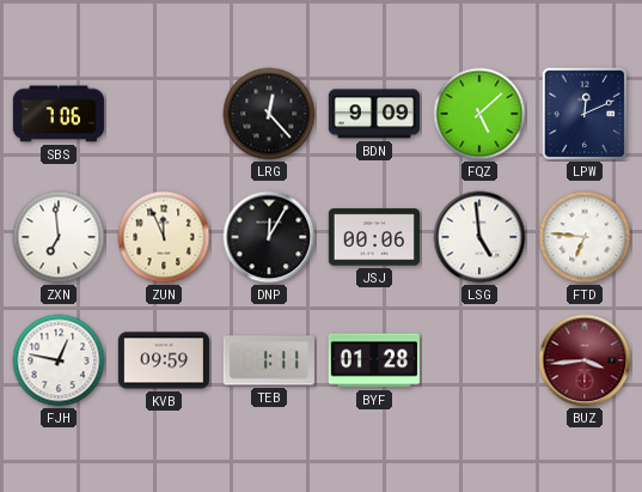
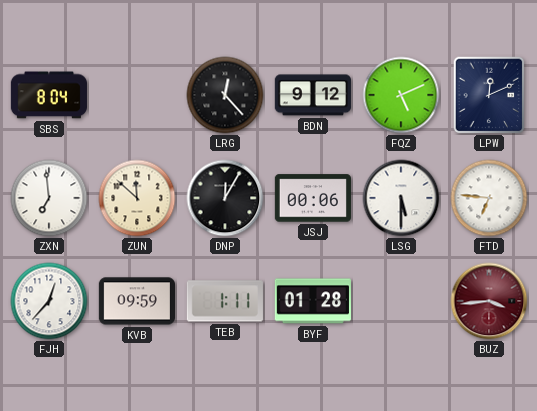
SBS: 7:06 -> 8:04 (49, 95)
BDN: 9:09 -> 9:12 (313, 95)
FQZ: 5:08 -> 5:11 (401, 95)
ZUN: 11:56 -> 11:52 (137, 198)
LSG: 4:59 -> 5:30 (401, 198)
FJH: 12:47 -> 12:37 (49, 301)
